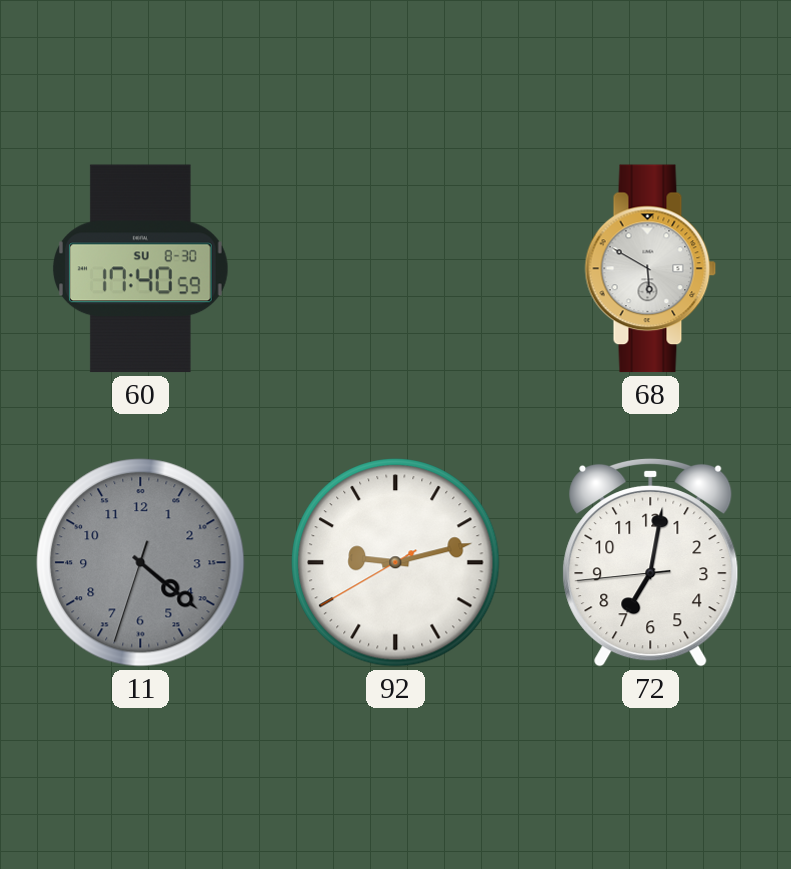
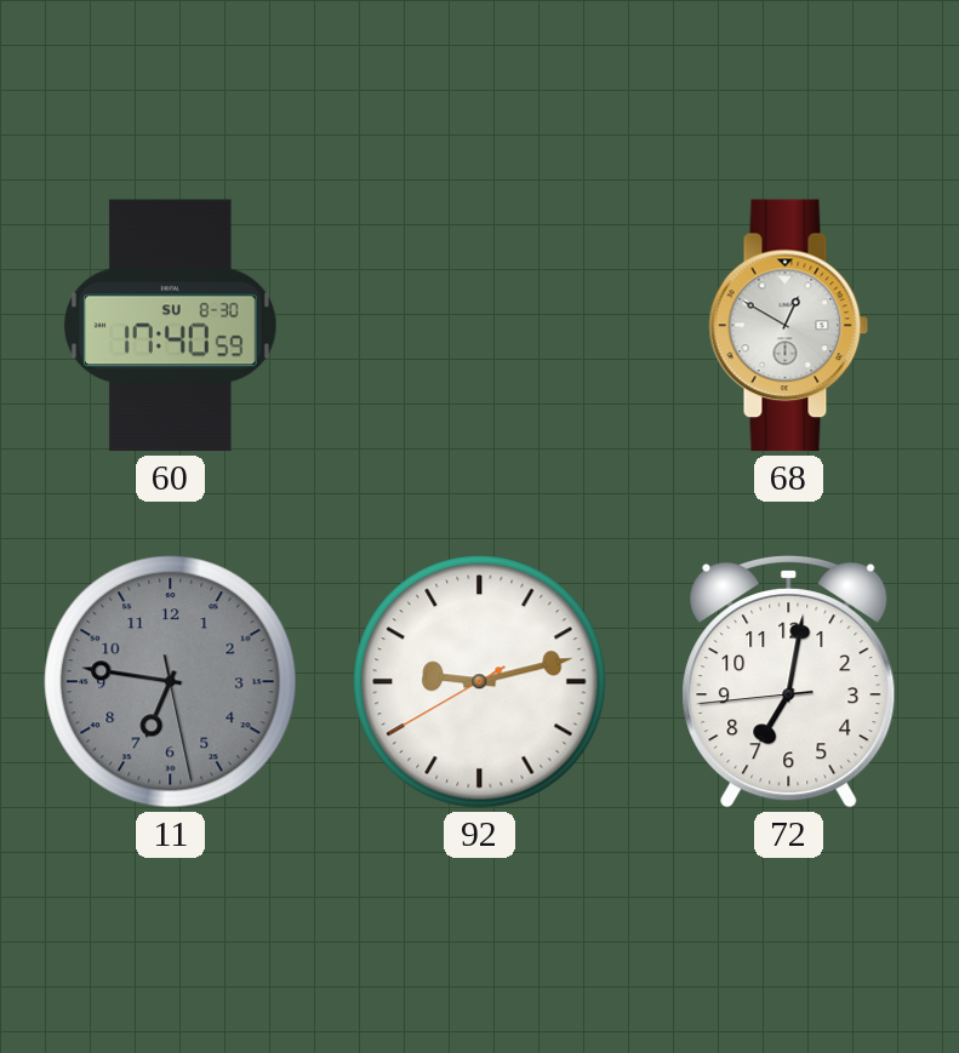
68: 5:50 -> 12:50 (789, 326)
11: 4:21 -> 6:46 (171, 682)
